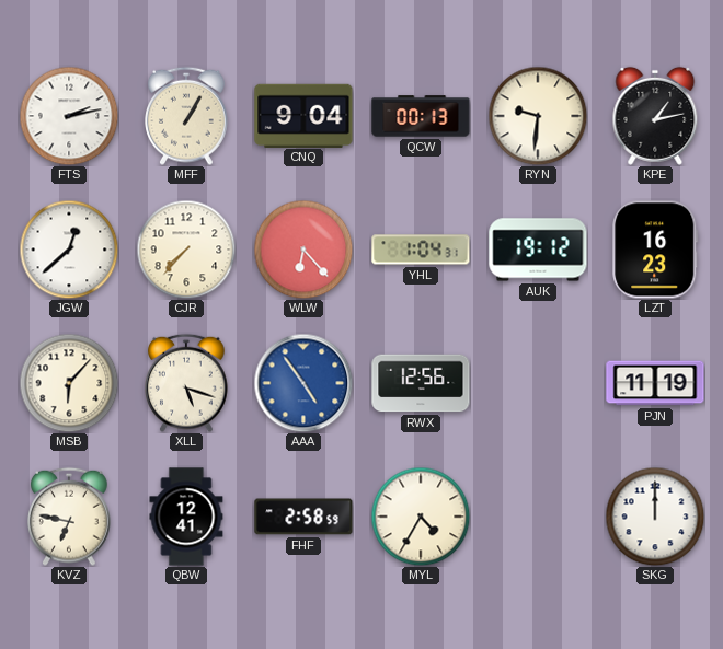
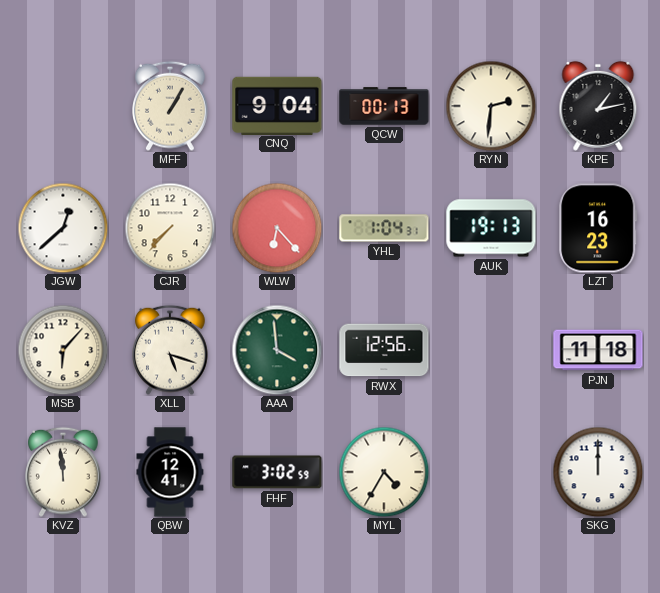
FTS: 2:13 -> none (69, 116)
RYN: 9:31 -> 2:31 (491, 106)
AUK: 19:12 -> 19:13 (491, 228)
AAA: 4:54 -> 3:59 (277, 350)
AAA dial: blue -> green (277, 350)
PJN: 11:19 -> 11:18 (598, 350)
KVZ: 6:47 -> 11:59 (63, 472)
FHF: 2:58 -> 3:02 (277, 472)
